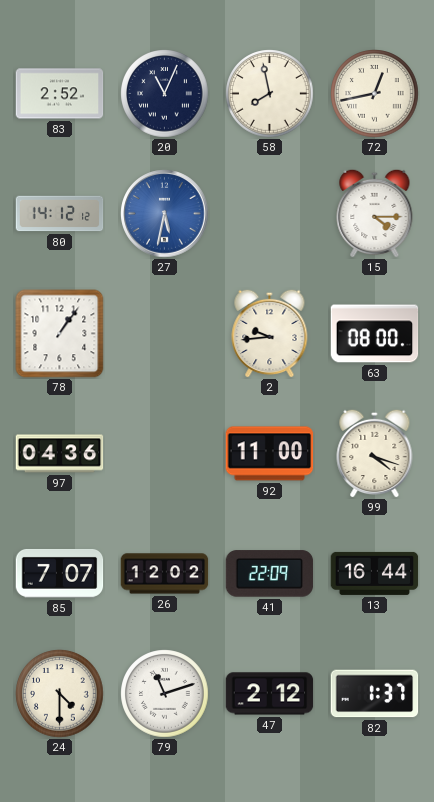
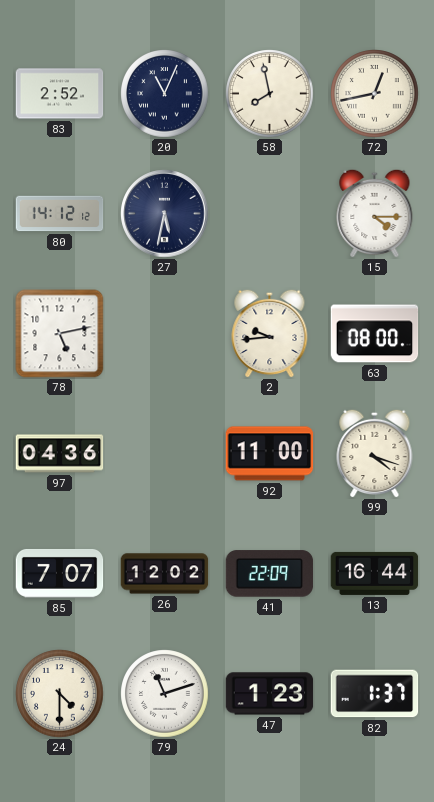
27 dial: blue -> navy (165, 214)
78: 1:06 -> 5:13 (60, 334)
47: 2:12 -> 1:23 (270, 694)
